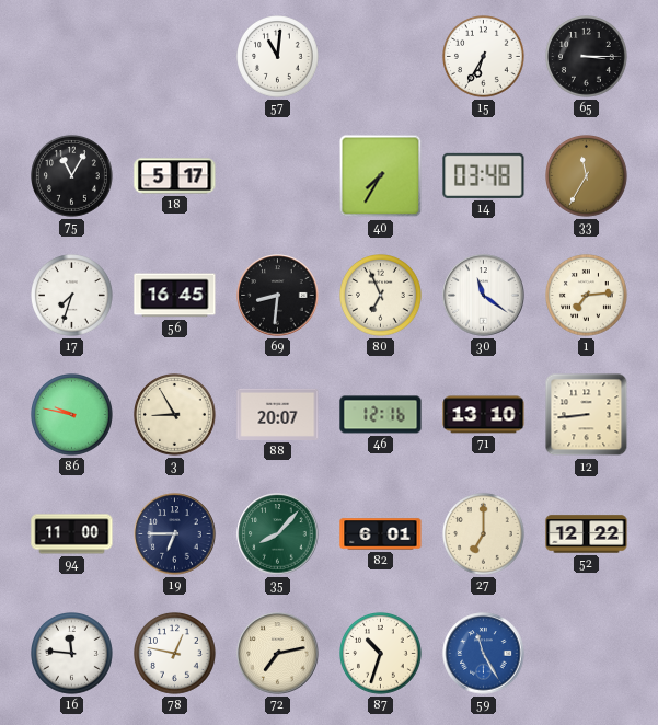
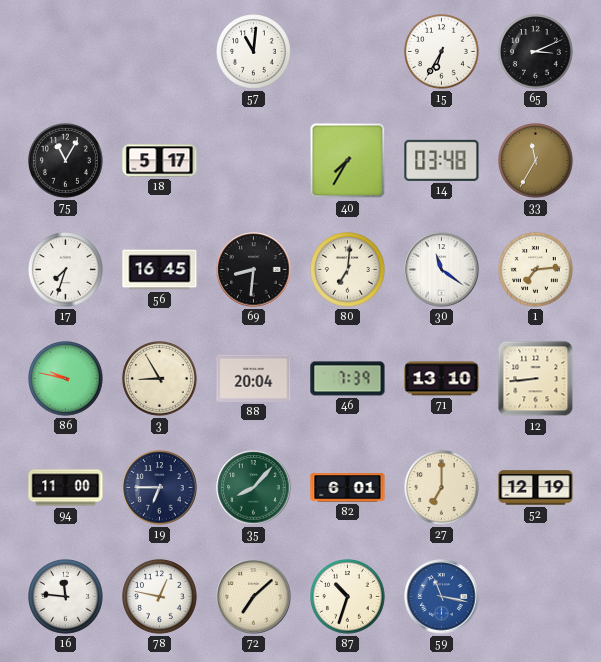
65: 3:15 -> 3:11 (536, 52)
80: 6:56 -> 7:01 (348, 270)
88: 20:07 -> 20:04 (254, 378)
46: 12:16 -> 7:39 (348, 379)
52: 12:22 -> 12:19 (536, 488)
72: 7:13 -> 7:08 (254, 597)
59: 11:25 -> 11:17 (442, 597)
